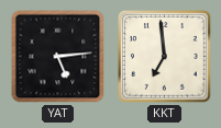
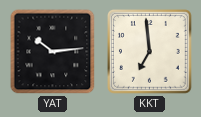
YAT: 5:14 -> 10:14 (53, 52)
